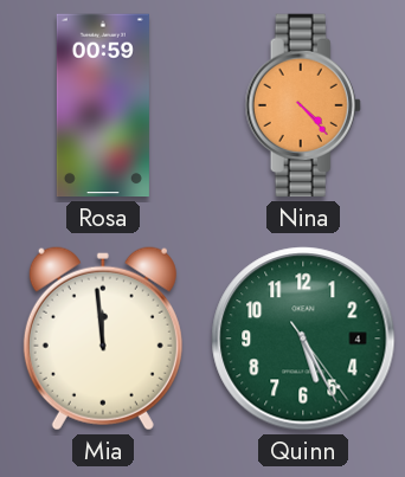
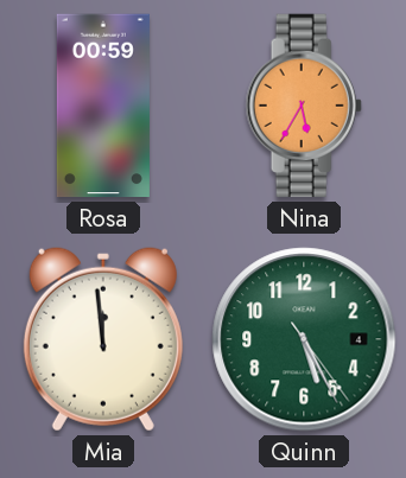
Nina: 4:23 -> 5:35 (304, 106)
